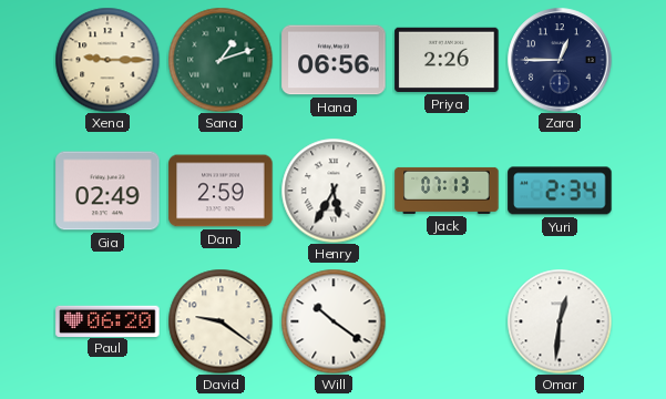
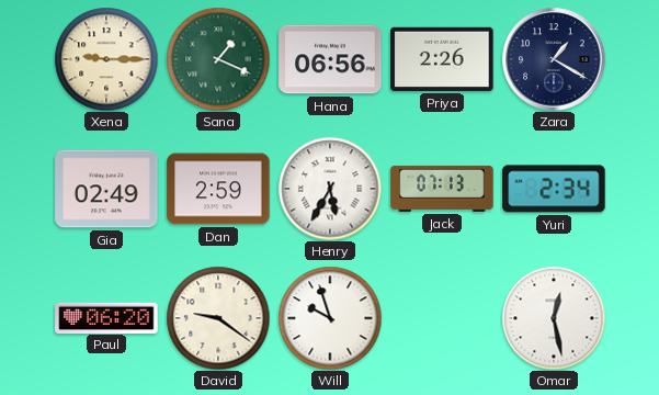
Sana: 1:12 -> 1:19 (218, 59)
Zara: 12:45 -> 1:20 (554, 59)
Will: 10:21 -> 9:57 (330, 318)
Omar: 12:31 -> 12:28 (554, 318)
